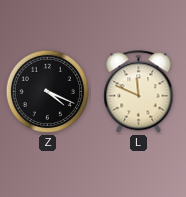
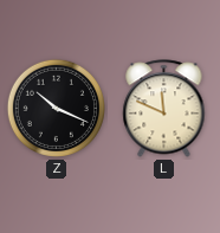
Z: 4:19 -> 10:19 (56, 108)
